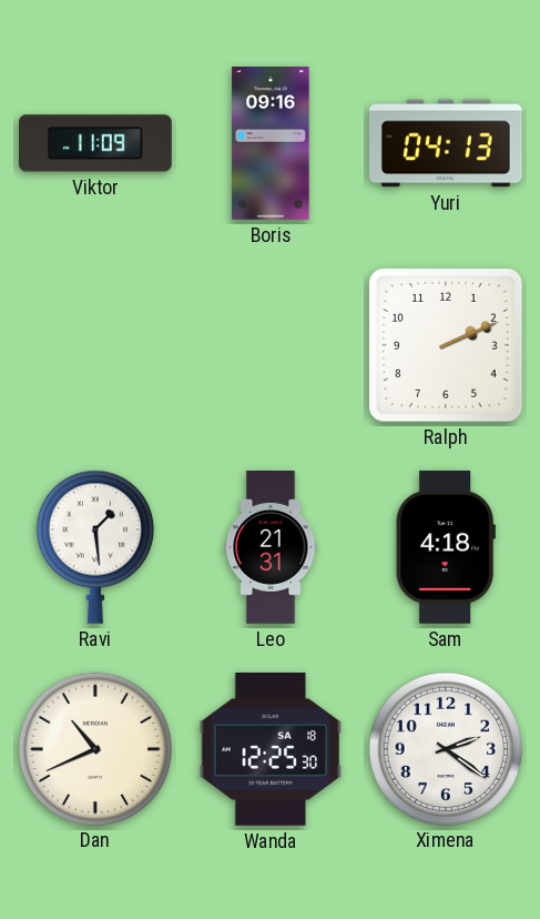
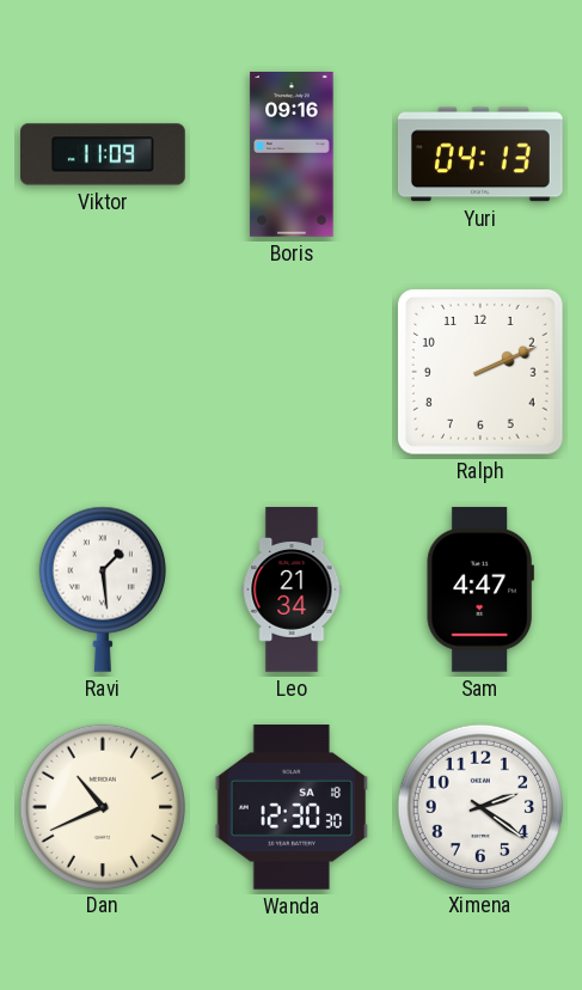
Leo: 21:31 -> 21:34 (292, 589)
Sam: 4:18 -> 4:47 (480, 589)
Wanda: 12:25 -> 12:30 (292, 807)
